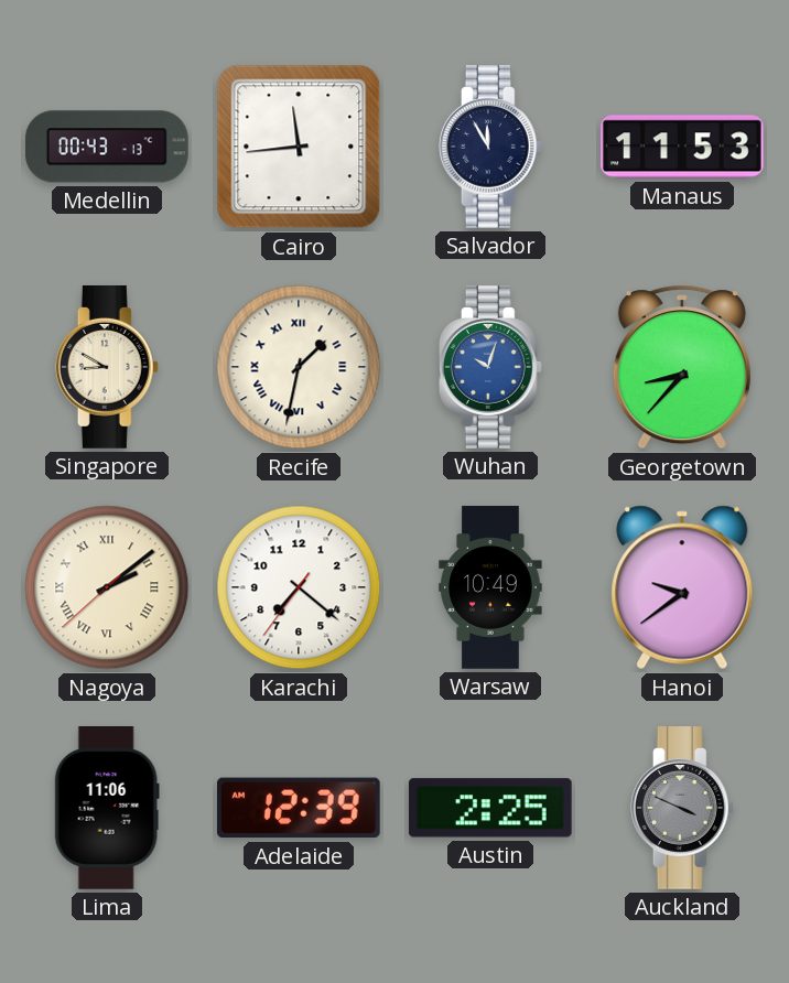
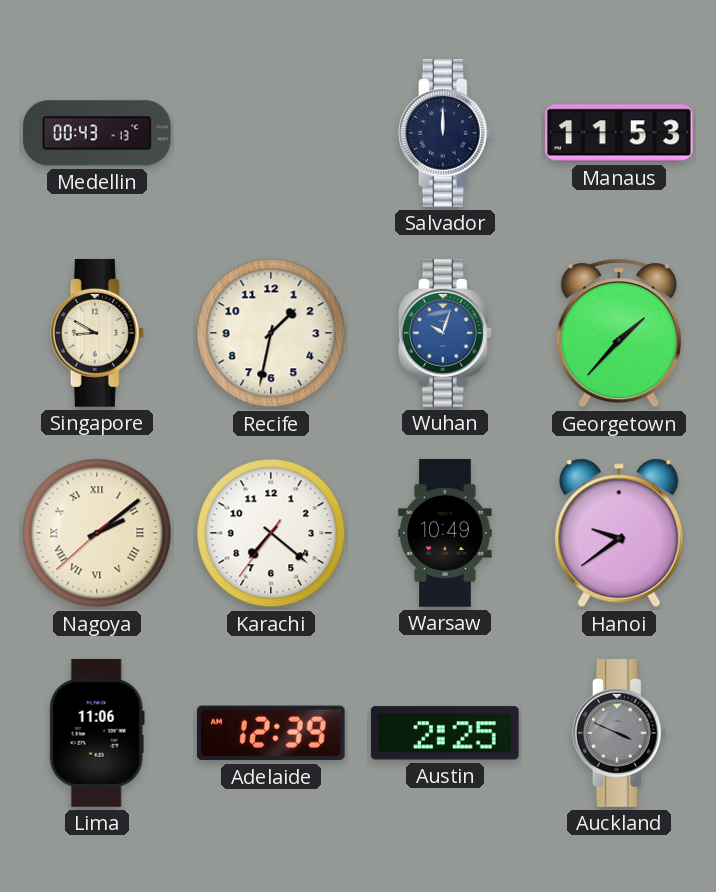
Cairo: 11:44 -> none (299, 147)
Salvador: 11:55 -> 12:00 (445, 134)
Recife numerals: Roman -> Arabic (271, 333)
Georgetown: 8:37 -> 1:37 (619, 333)
